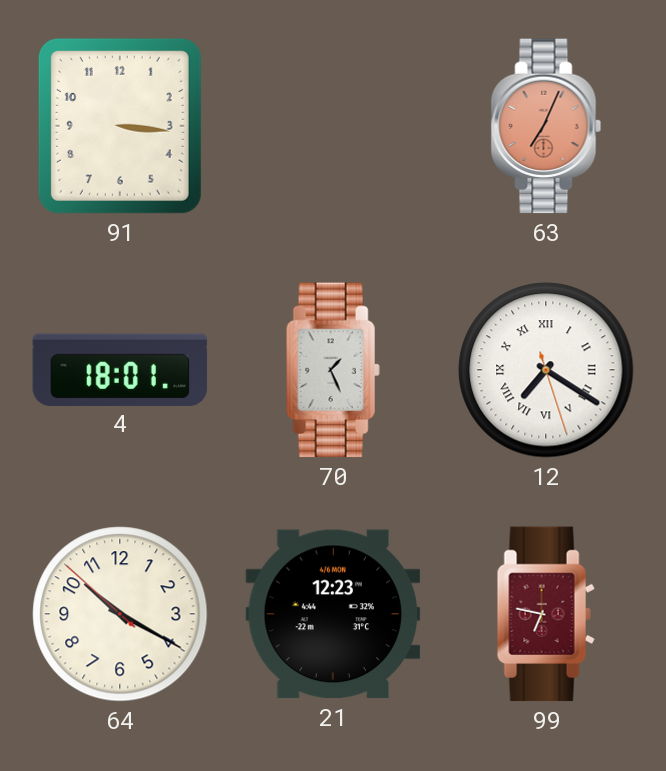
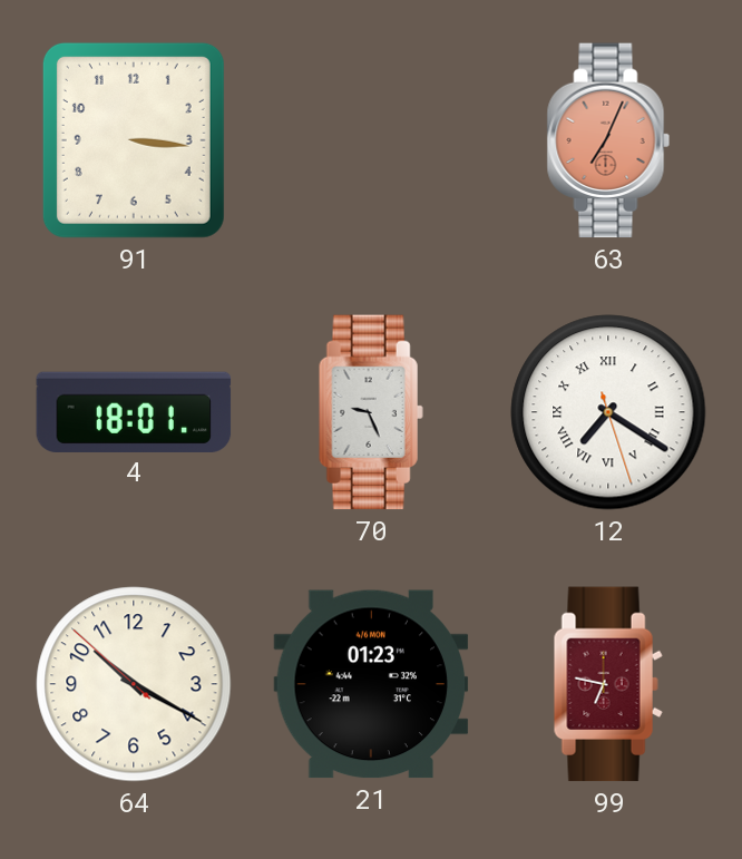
70: 1:26 -> 9:26 (371, 412)
21: 12:23 -> 01:23 (371, 684)
